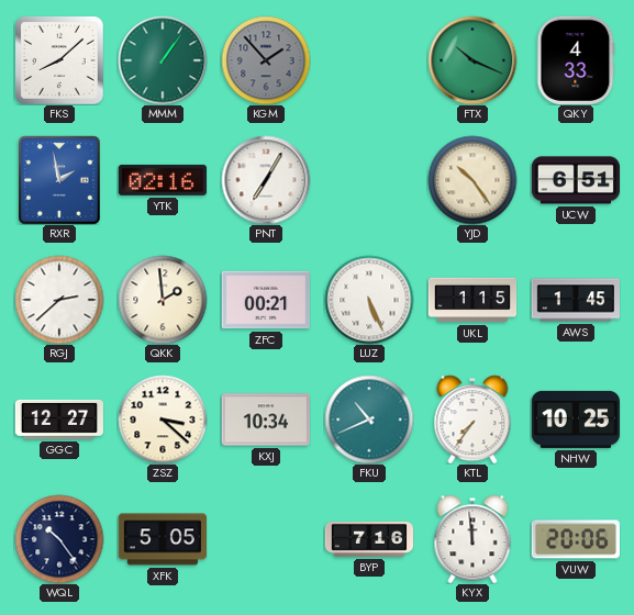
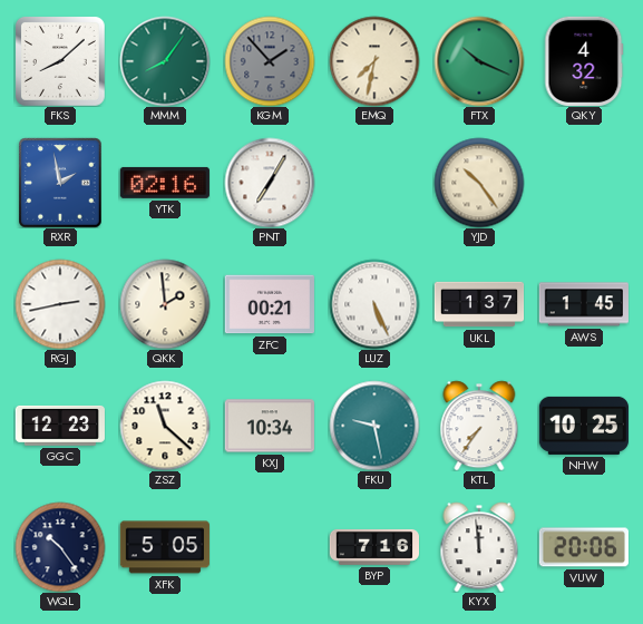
MMM: 1:06 -> 8:06 (165, 61)
EMQ: none -> 7:32 (374, 61)
QKY: 4:33 -> 4:32 (584, 61)
UCW: 6:51 -> none (575, 180)
RGJ: 2:38 -> 2:43 (60, 304)
UKL: 1:15 -> 1:37 (479, 304)
GGC: 12:27 -> 12:23 (60, 426)
ZSZ: 3:22 -> 11:22 (165, 426)
FKU: 10:41 -> 9:28 (374, 426)
